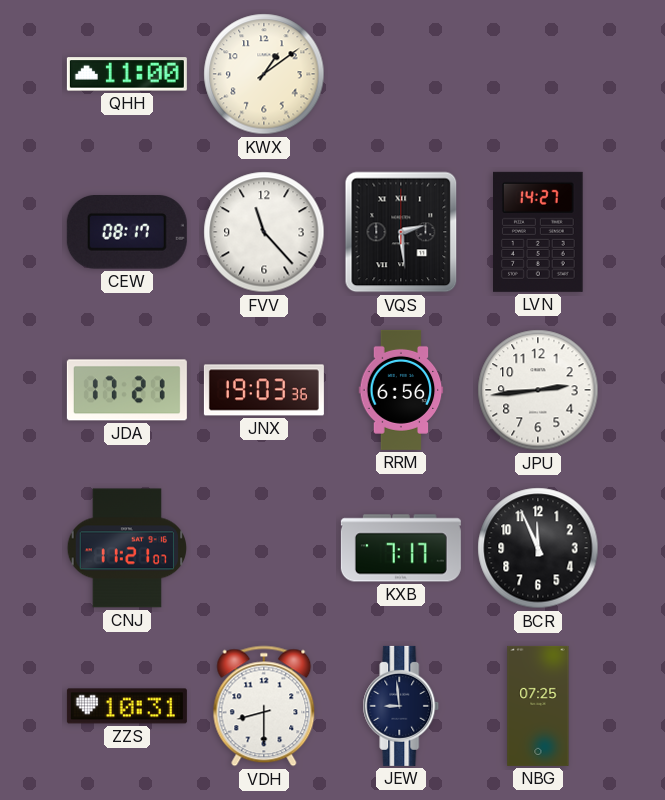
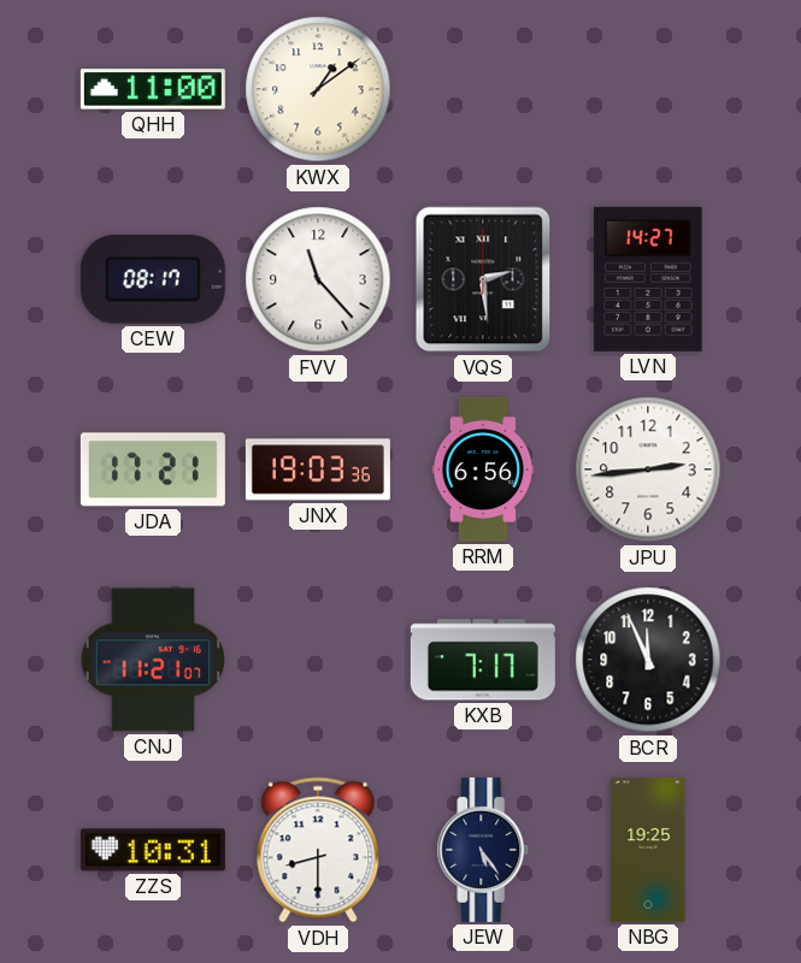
JEW: 8:59 -> 5:24 (483, 850)
NBG: 07:25 -> 19:25 (648, 850)
